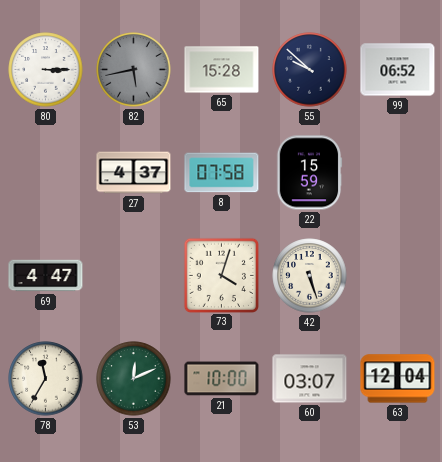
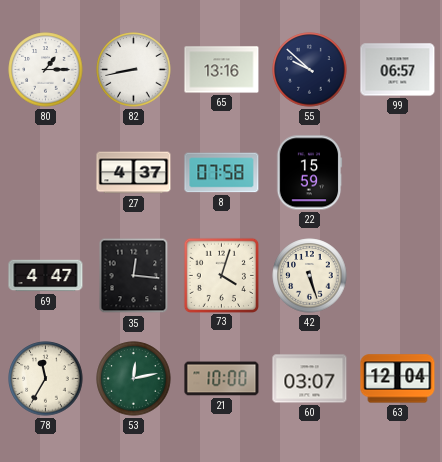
80: 3:15 -> 1:15 (46, 70)
82: 5:43 -> 8:43 (134, 70)
82 dial: grey -> white (134, 70)
65: 15:28 -> 13:16 (222, 70)
99: 06:52 -> 06:57 (398, 70)
35: none -> 12:16 (134, 276)
53: 12:11 -> 12:13 (134, 379)
